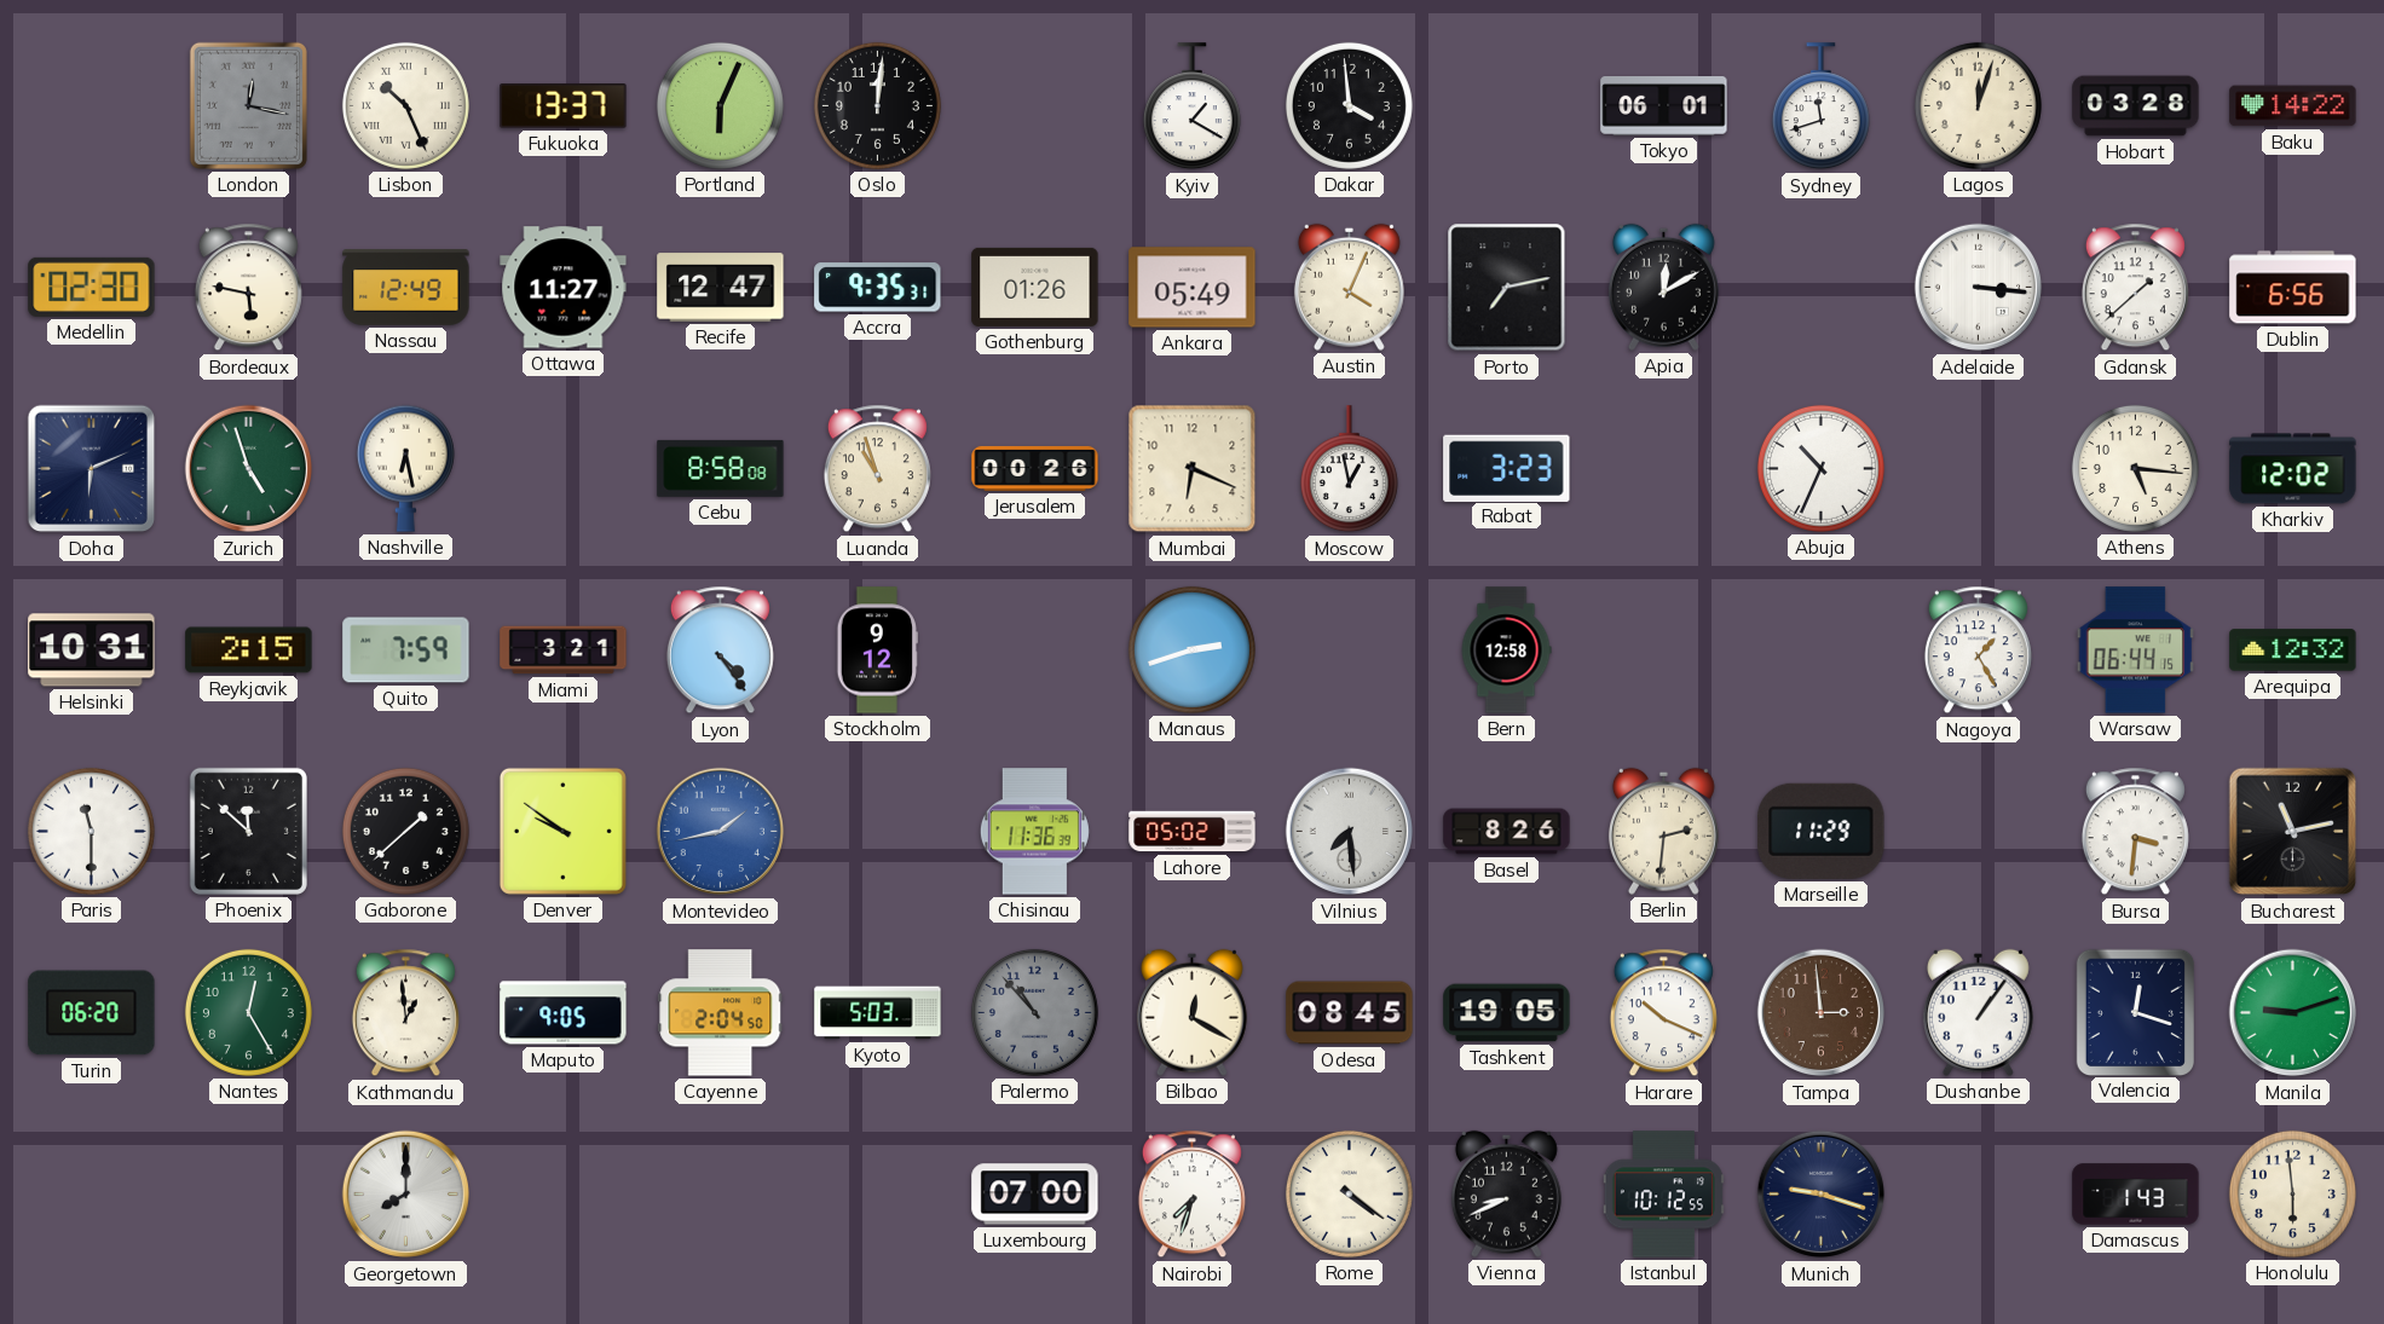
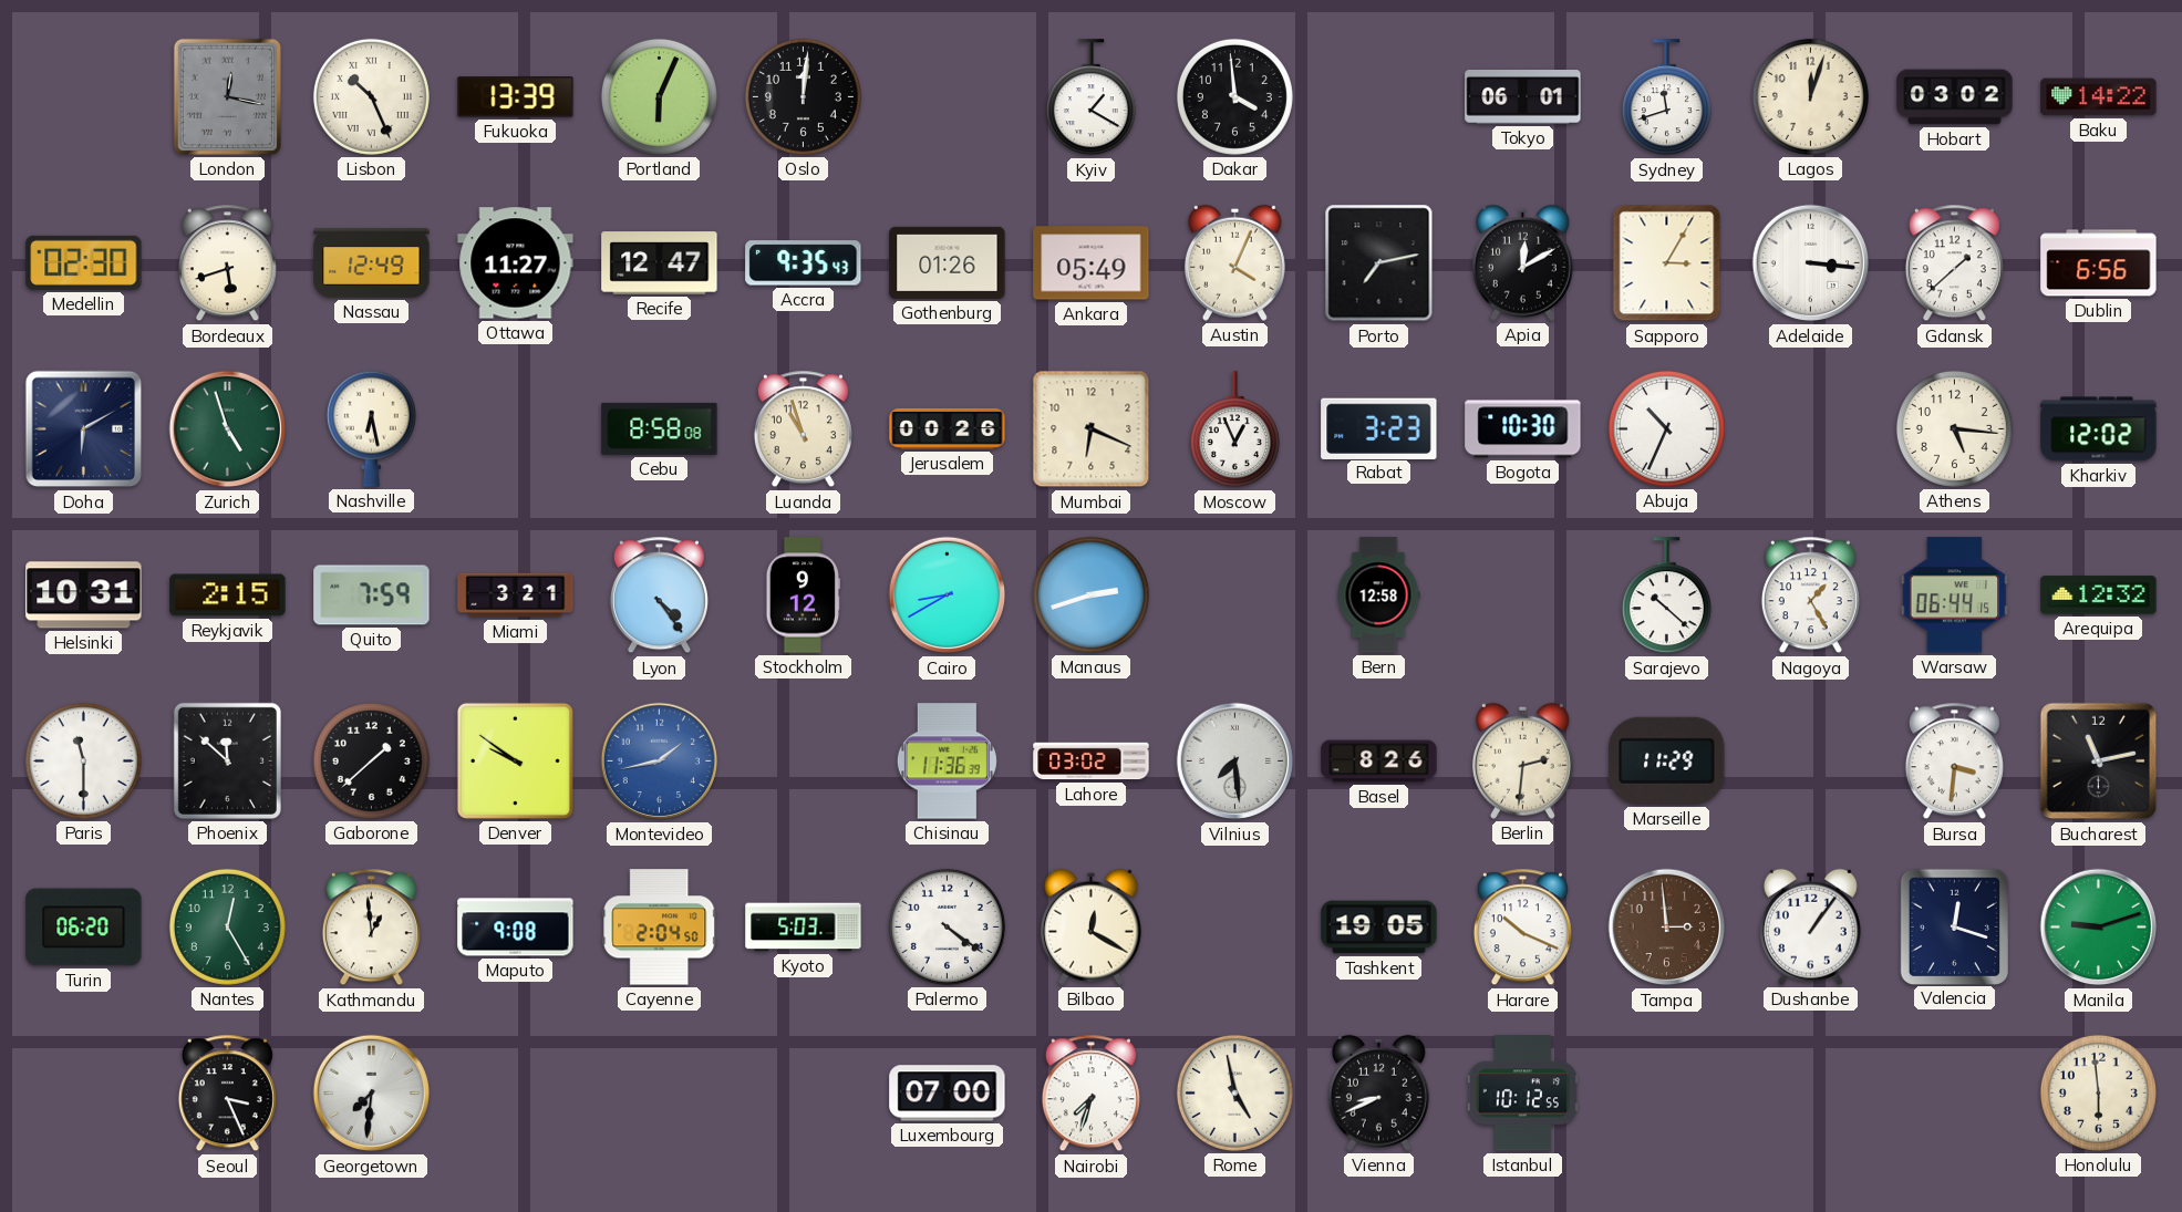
Fukuoka: 13:37 -> 13:39 (516, 97)
Hobart: 03:28 -> 03:02 (1955, 97)
Bordeaux: 5:47 -> 5:42 (227, 263)
Accra: 9:35:31 -> 9:35:43 (804, 263)
Sapporo: none -> 3:05 (1667, 263)
Doha: 6:11 -> 6:10 (84, 429)
Moscow: 12:58 -> 12:56 (1234, 429)
Bogota: none -> 10:30 (1523, 429)
Cairo: none -> 8:40 (948, 595)
Sarajevo: none -> 10:22 (1666, 595)
Lahore: 05:02 -> 03:02 (1092, 762)
Maputo: 9:05 -> 9:08 (516, 928)
Palermo: 10:53 -> 4:21 (947, 926)
Palermo dial: grey -> white (947, 926)
Odesa: 08:45 -> none (1350, 1013)
Seoul: none -> 3:26 (227, 1094)
Georgetown: 8:00 -> 7:31 (372, 1094)
Rome: 4:21 -> 4:58 (1234, 1092)
Munich: 9:18 -> none (1822, 1195)
Damascus: 1:43 -> none (2136, 1195)
